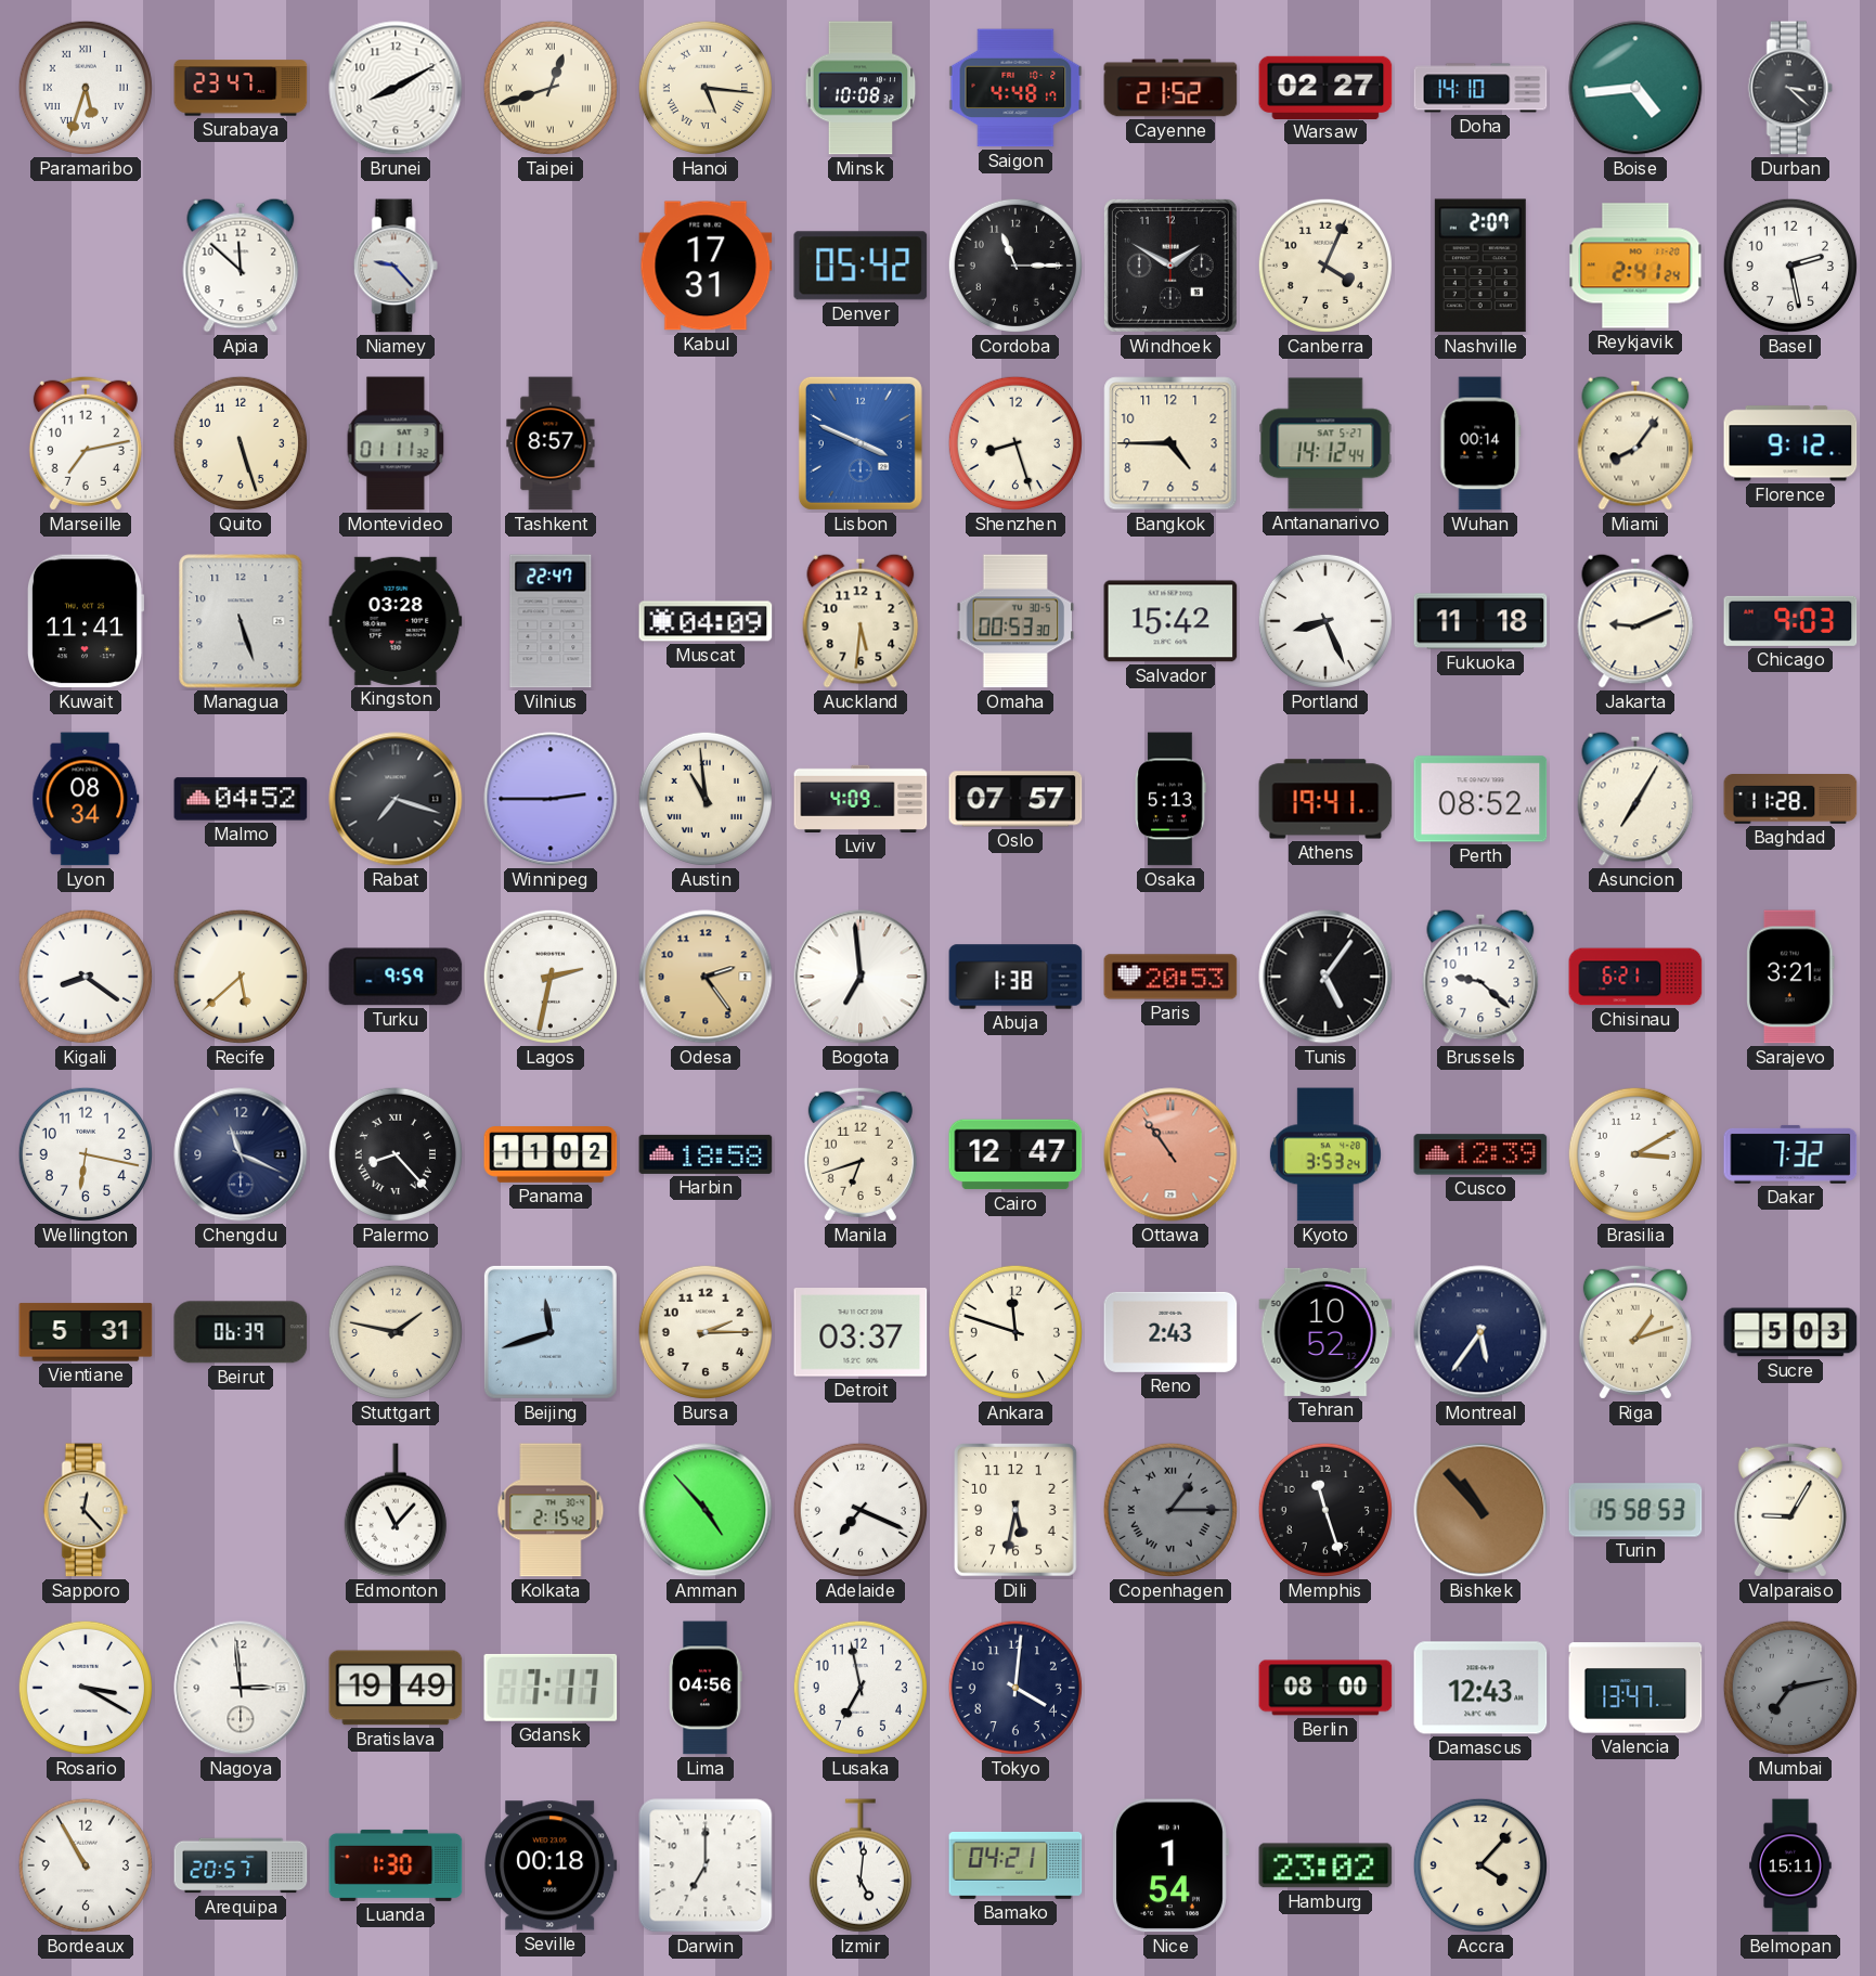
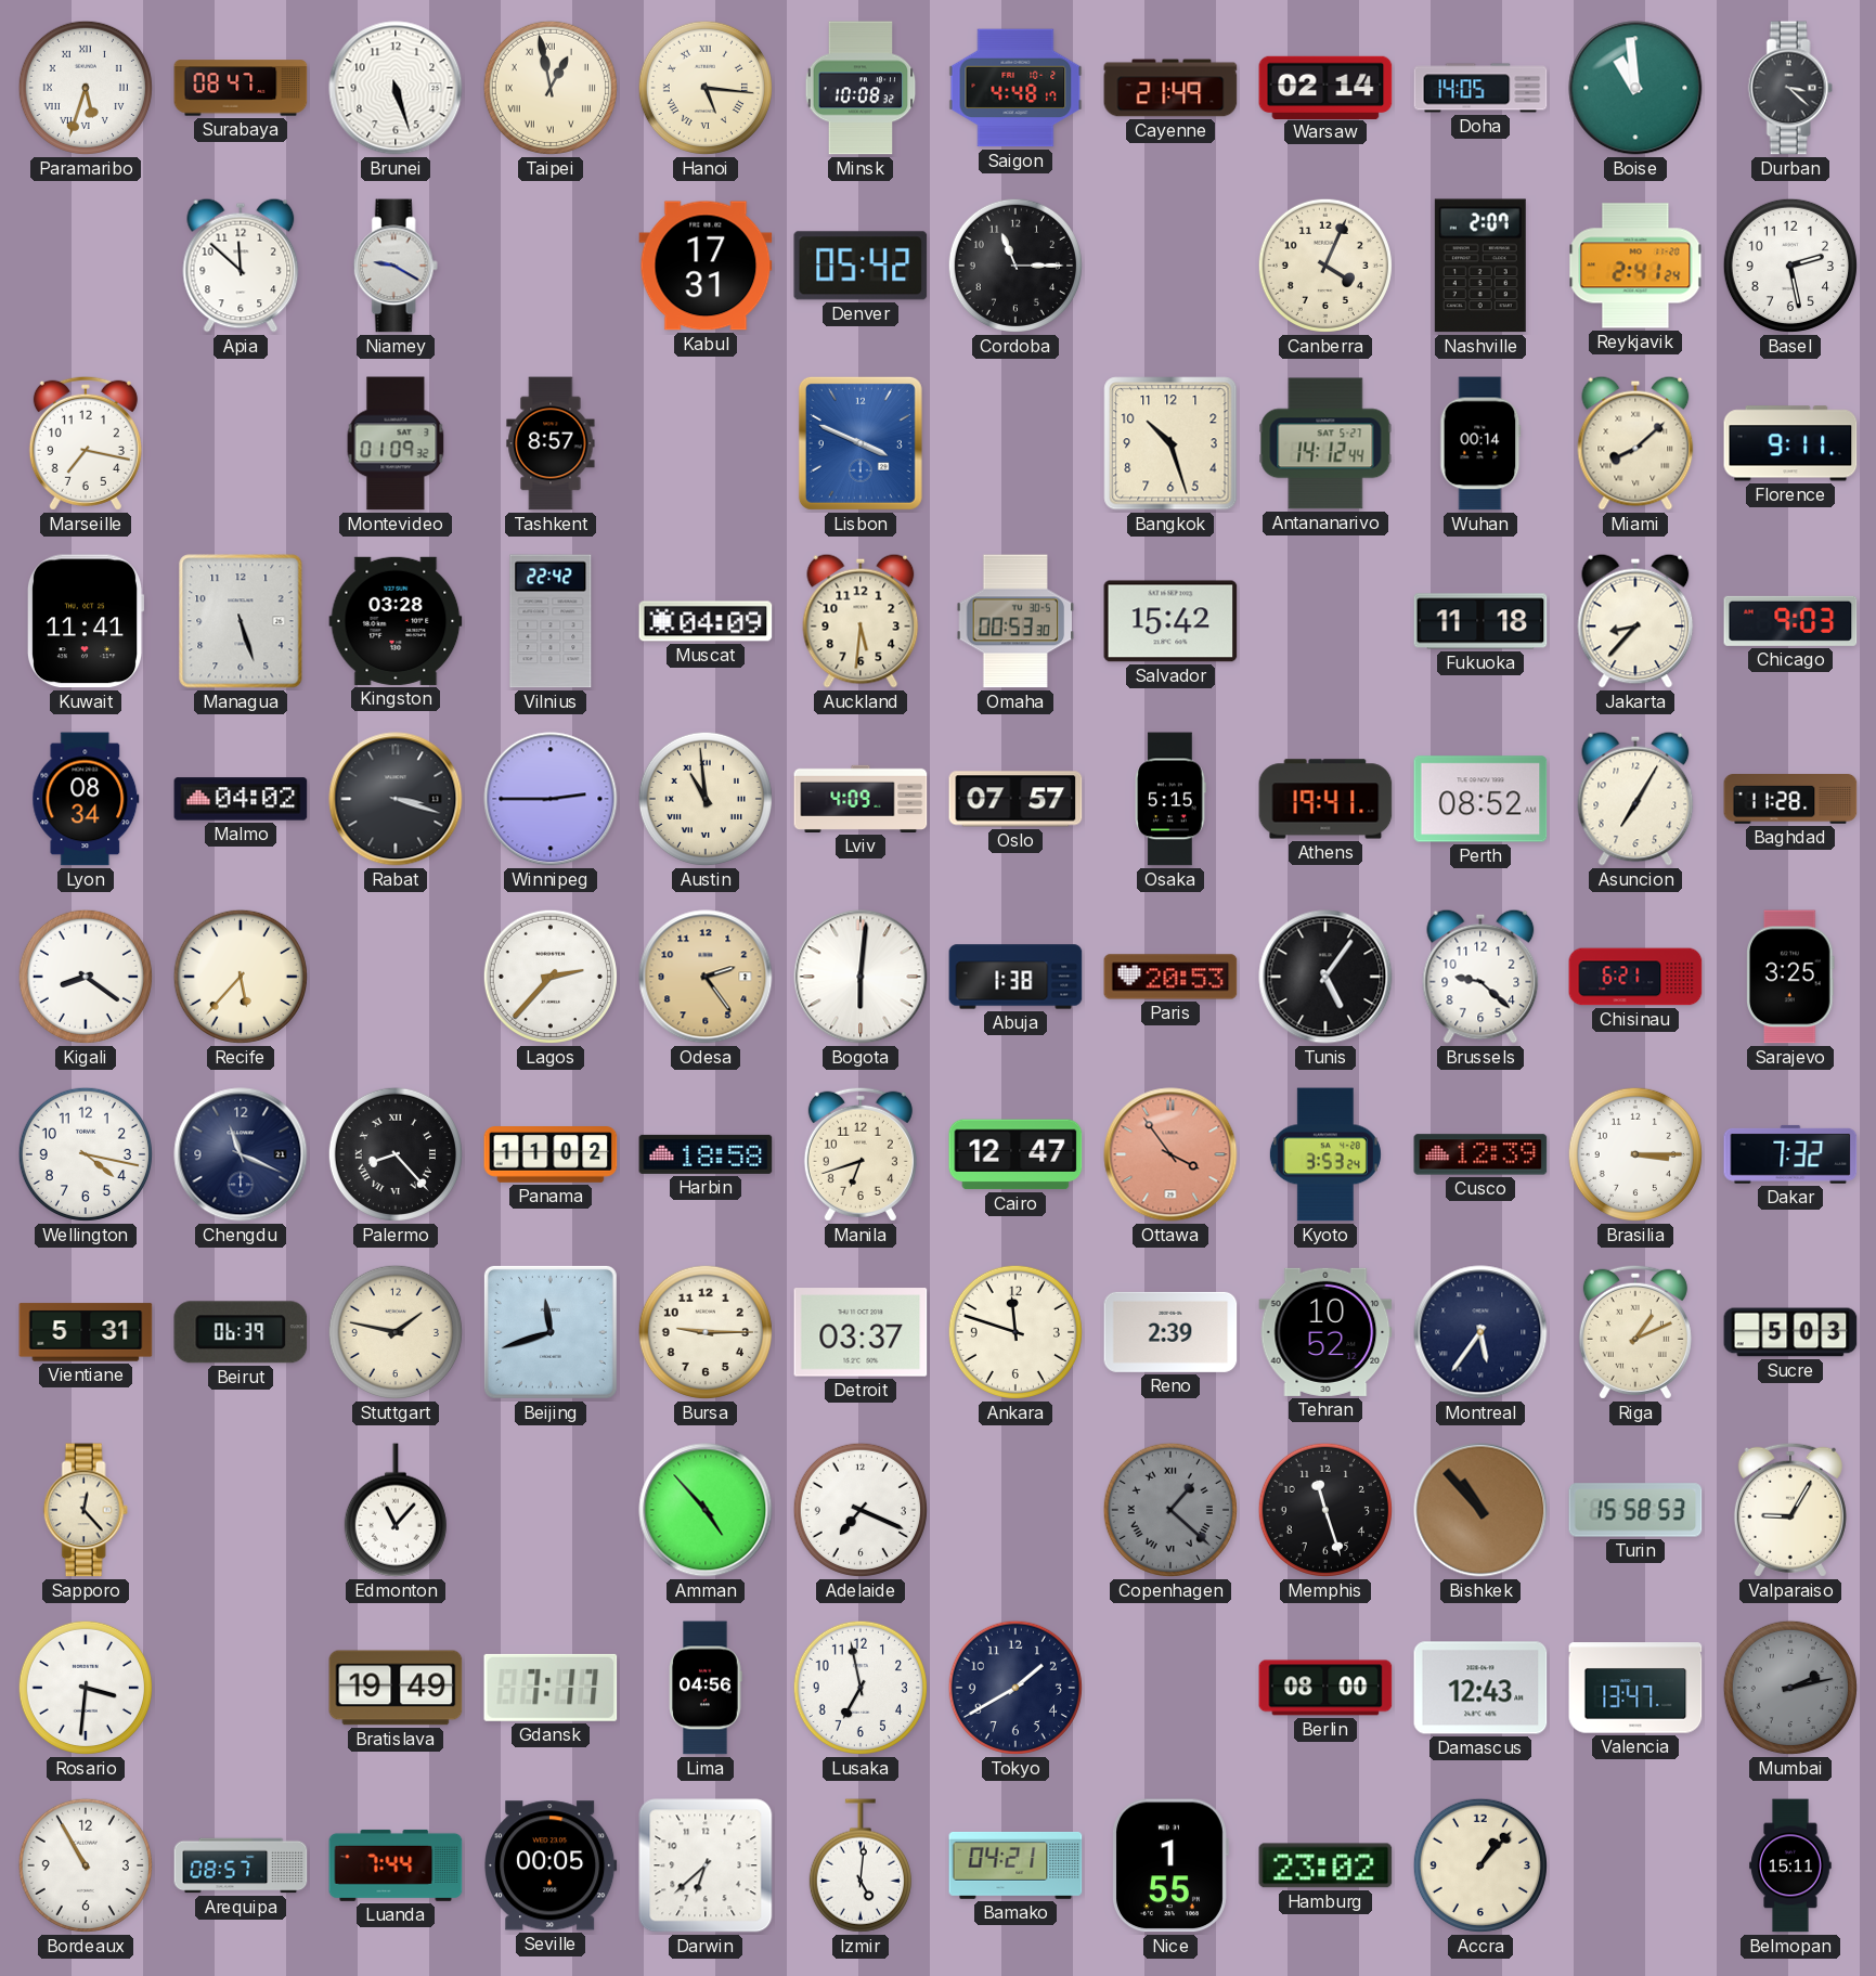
Surabaya: 23:47 -> 08:47 (241, 88)
Brunei: 8:10 -> 5:27 (396, 88)
Taipei: 12:42 -> 12:58 (551, 88)
Cayenne: 21:52 -> 21:49 (1170, 88)
Warsaw: 02:27 -> 02:14 (1325, 87)
Doha: 14:10 -> 14:05 (1480, 88)
Boise: 4:44 -> 10:59 (1635, 88)
Niamey: 9:23 -> 9:20 (396, 266)
Windhoek: 1:50 -> none (1170, 266)
Marseille: 7:13 -> 7:17 (86, 443)
Quito: 5:27 -> none (241, 443)
Montevideo: 01:11 -> 01:09 (396, 443)
Shenzhen: 8:27 -> none (1015, 443)
Bangkok: 4:45 -> 10:27 (1170, 443)
Miami: 8:06 -> 8:08 (1635, 443)
Florence: 9:12 -> 9:11 (1790, 443)
Vilnius: 22:47 -> 22:42 (551, 621)
Portland: 8:26 -> none (1325, 621)
Jakarta: 9:11 -> 8:37 (1635, 621)
Malmo: 04:52 -> 04:02 (241, 799)
Rabat: 7:18 -> 3:18 (396, 799)
Osaka: 5:13 -> 5:15 (1170, 799)
Recife: 5:38 -> 5:37 (241, 977)
Turku: 9:59 -> none (396, 977)
Lagos: 2:32 -> 2:37 (551, 977)
Bogota: 6:59 -> 6:01 (861, 977)
Sarajevo: 3:21 -> 3:25 (1790, 977)
Wellington: 6:17 -> 4:17 (86, 1154)
Ottawa: 10:54 -> 3:54 (1170, 1154)
Brasilia: 3:10 -> 3:15 (1635, 1154)
Bursa: 2:15 -> 9:15 (706, 1332)
Reno: 2:43 -> 2:39 (1170, 1332)
Riga: 1:12 -> 1:11 (1635, 1332)
Kolkata: 2:15 -> none (551, 1510)
Dili: 5:32 -> none (1017, 1511)
Copenhagen: 1:15 -> 1:22 (1170, 1510)
Rosario: 3:20 -> 3:31 (86, 1688)
Nagoya: 2:59 -> none (241, 1688)
Tokyo: 4:01 -> 1:40 (1015, 1688)
Mumbai: 7:13 -> 2:13 (1790, 1688)
Arequipa: 20:57 -> 08:57 (241, 1865)
Luanda: 1:30 -> 7:44 (396, 1865)
Seville: 00:18 -> 00:05 (552, 1865)
Darwin: 7:00 -> 6:38 (706, 1865)
Nice: 1:54 -> 1:55 (1170, 1865)
Accra: 4:07 -> 1:07 (1480, 1865)
